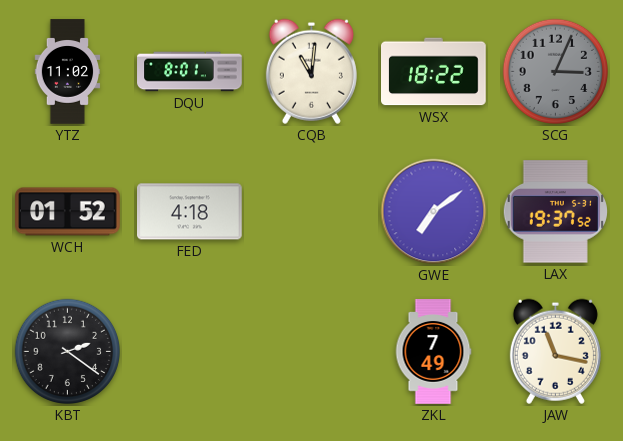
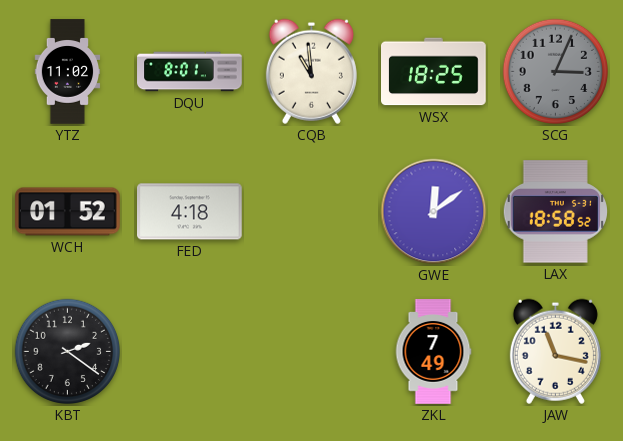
CQB: 11:01 -> 10:59 (311, 71)
WSX: 18:22 -> 18:25 (434, 72)
GWE: 7:09 -> 12:09 (434, 212)
LAX: 19:37 -> 18:58 (555, 212)
